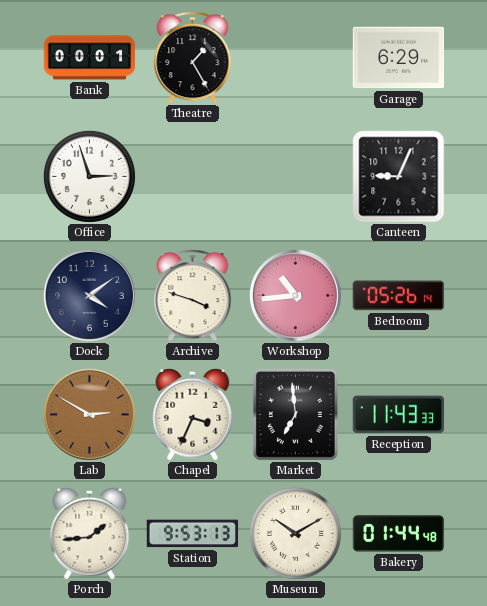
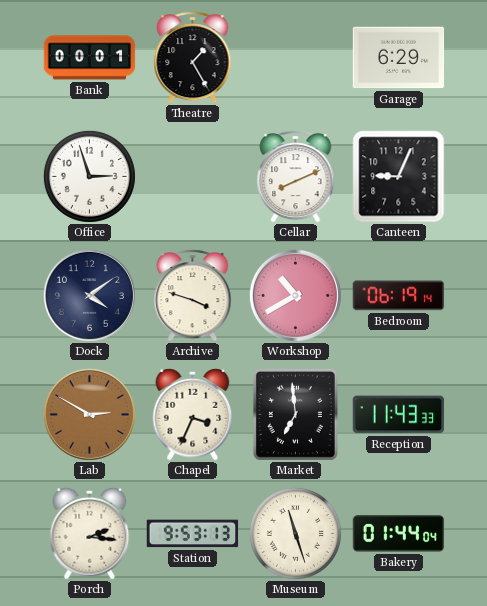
Cellar: none -> 8:11 (296, 177)
Workshop: 10:44 -> 10:40 (295, 295)
Bedroom: 05:26 -> 06:19 (399, 296)
Porch: 1:44 -> 2:16 (90, 533)
Museum: 10:10 -> 11:27 (295, 533)
Bakery: 01:44:48 -> 01:44:04 (399, 534)
